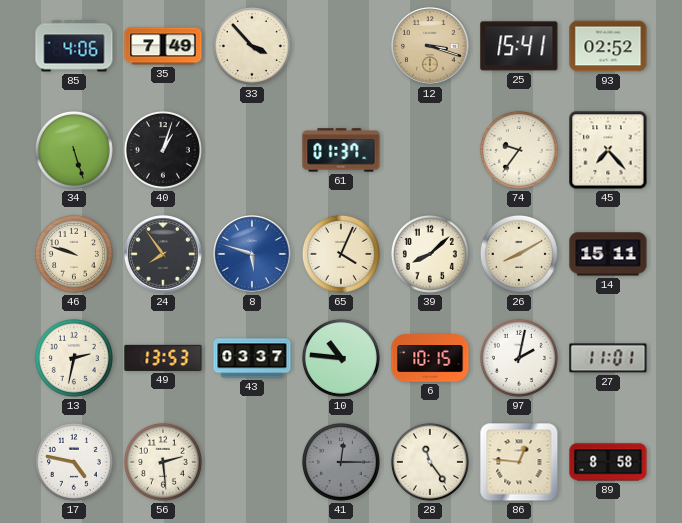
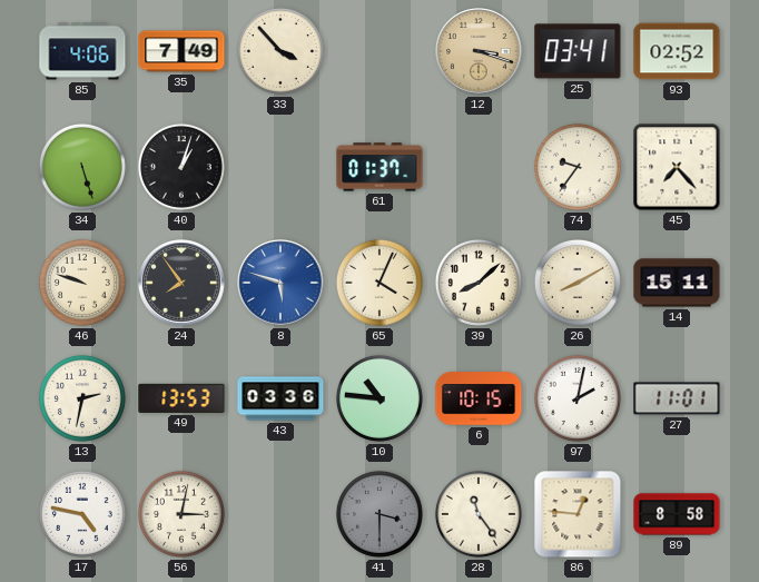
25: 15:41 -> 03:41 (578, 51)
43: 03:37 -> 03:36 (280, 398)
56: 2:29 -> 3:02 (181, 514)
41: 12:15 -> 3:30 (379, 514)
